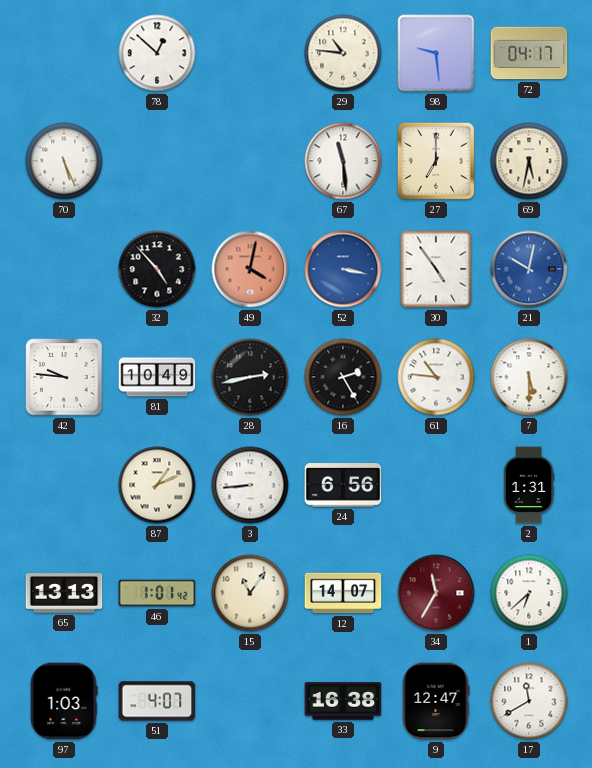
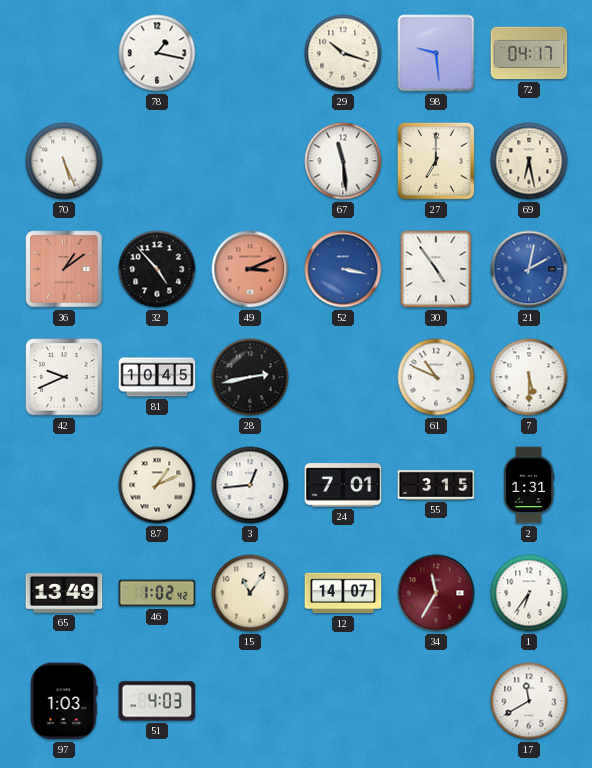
78: 12:52 -> 1:17 (157, 53)
29: 10:46 -> 10:18 (343, 53)
69: 5:32 -> 6:28 (529, 161)
36: none -> 1:09 (64, 269)
49: 4:02 -> 3:11 (250, 269)
21: 10:02 -> 2:02 (529, 269)
42: 9:46 -> 9:41 (64, 377)
81: 10:49 -> 10:45 (157, 377)
16: 2:25 -> none (343, 377)
61: 10:46 -> 10:49 (436, 377)
3: 8:44 -> 12:44 (250, 485)
24: 6:56 -> 7:01 (343, 485)
55: none -> 3:15 (436, 486)
65: 13:13 -> 13:49 (64, 593)
46: 1:01 -> 1:02 (157, 593)
1: 6:38 -> 6:36 (529, 593)
51: 4:07 -> 4:03 (157, 701)
33: 16:38 -> none (343, 701)
9: 12:47 -> none (436, 701)
